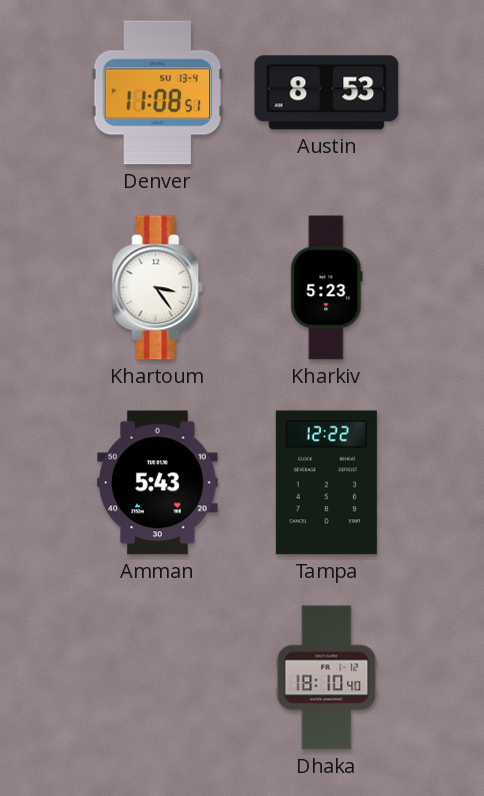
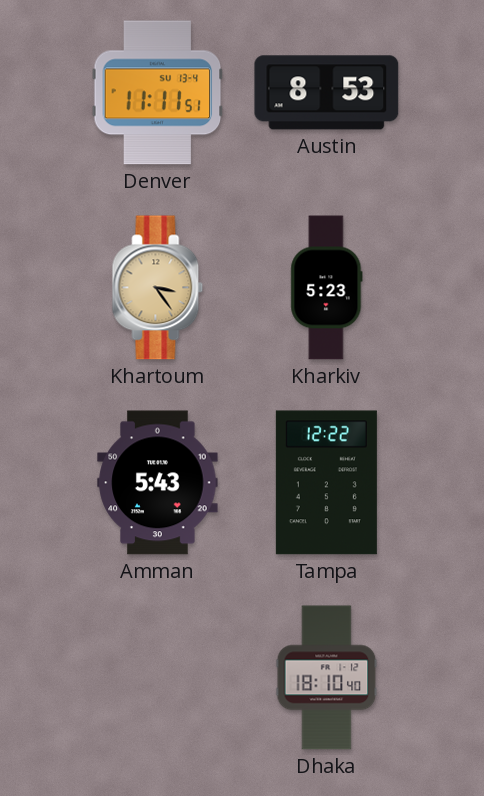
Denver: 11:08 -> 11:11 (158, 93)
Khartoum dial: white -> champagne (158, 288)
